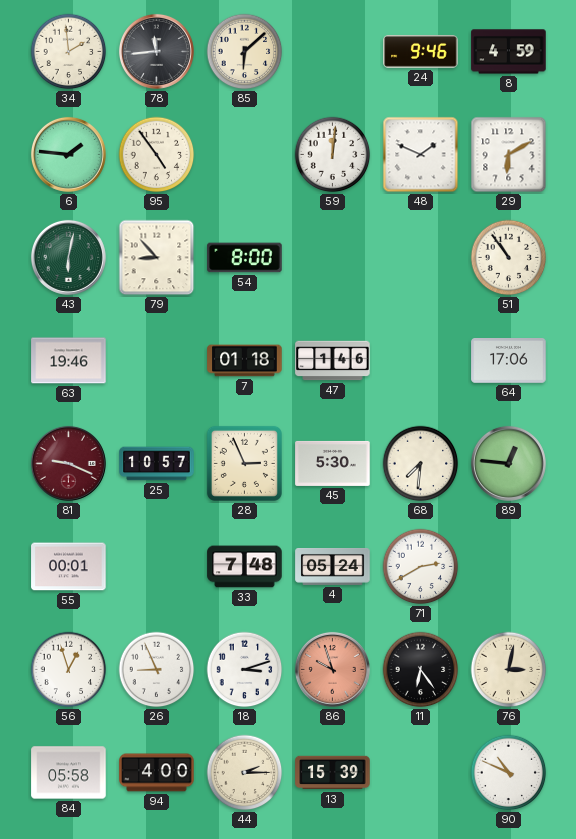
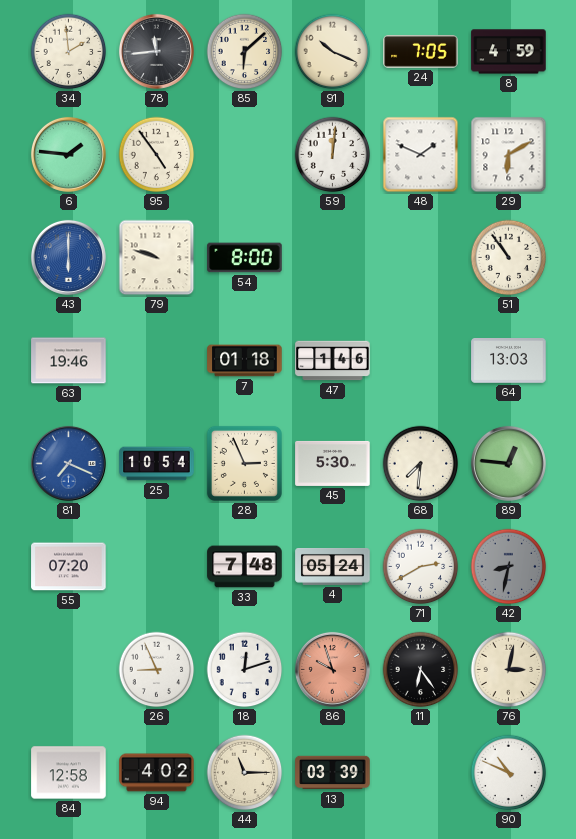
91: none -> 10:19 (333, 52)
24: 9:46 -> 7:05 (421, 52)
43: 6:02 -> 6:00 (68, 257)
43 dial: green -> blue (68, 257)
79: 8:53 -> 9:48 (157, 258)
64: 17:06 -> 13:03 (509, 361)
81: 9:19 -> 7:19 (68, 463)
81 dial: burgundy -> blue (68, 463)
25: 10:57 -> 10:54 (157, 464)
55: 00:01 -> 07:20 (69, 567)
42: none -> 8:32 (509, 567)
56: 12:57 -> none (69, 670)
18: 3:12 -> 12:12 (245, 670)
84: 05:58 -> 12:58 (69, 773)
94: 4:00 -> 4:02 (157, 773)
44: 2:15 -> 11:15 (245, 773)
13: 15:39 -> 03:39 (333, 773)
